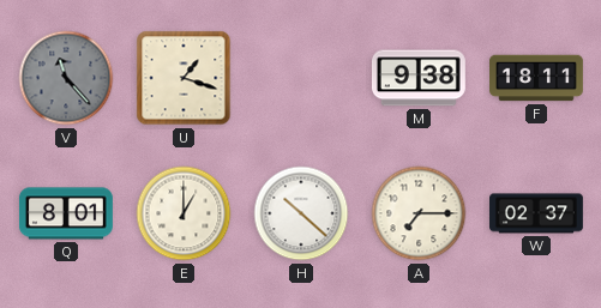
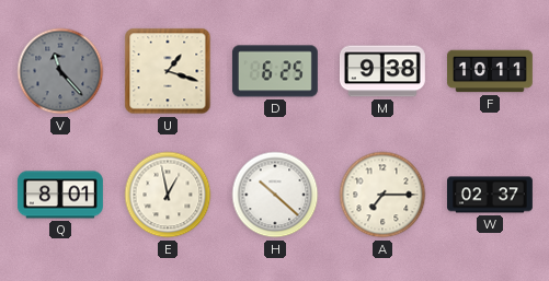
D: none -> 6:25 (275, 71)
F: 18:11 -> 10:11 (491, 71)
E: 1:00 -> 12:58 (168, 195)
